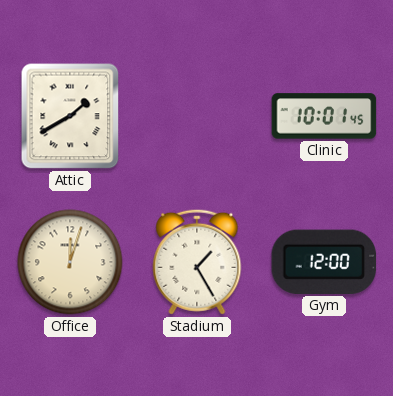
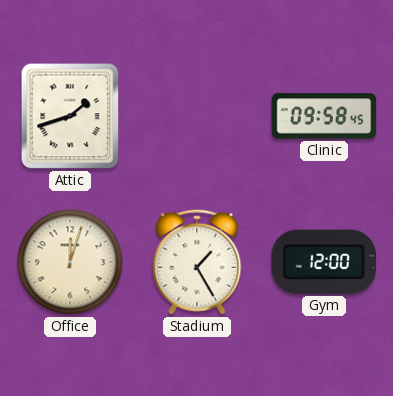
Attic: 1:40 -> 1:42 (70, 116)
Clinic: 10:01 -> 09:58 (324, 116)
